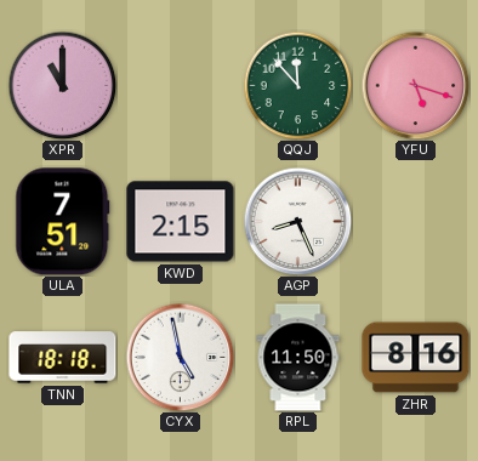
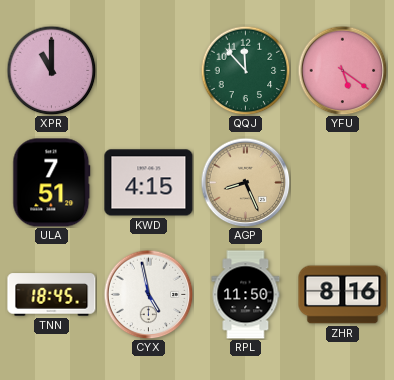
YFU: 5:18 -> 5:21 (342, 70)
KWD: 2:15 -> 4:15 (149, 183)
AGP dial: white -> champagne (245, 182)
TNN: 18:18 -> 18:45 (52, 295)
